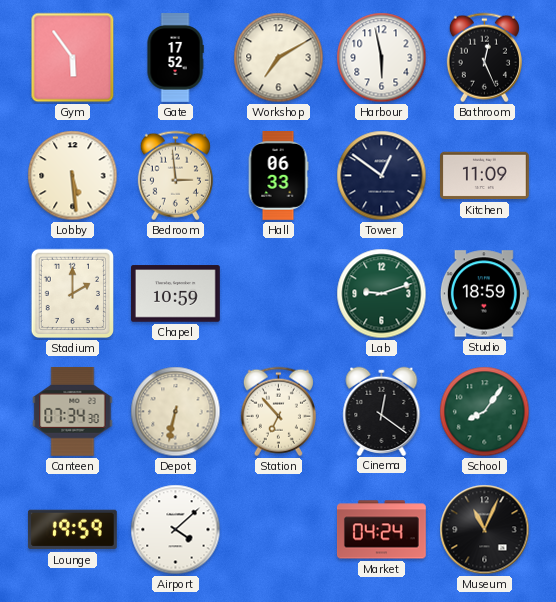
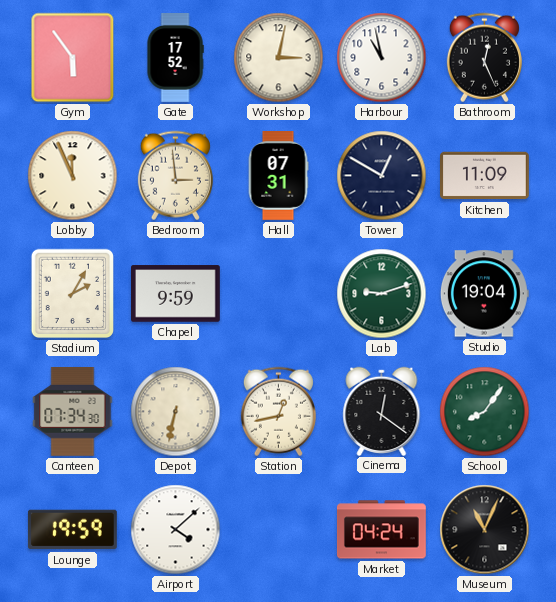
Workshop: 7:10 -> 3:02 (279, 58)
Harbour: 5:58 -> 10:58 (382, 58)
Lobby: 5:29 -> 11:56 (73, 176)
Hall: 06:33 -> 07:31 (278, 176)
Tower: 12:51 -> 12:50 (382, 176)
Stadium: 2:00 -> 2:05 (73, 294)
Chapel: 10:59 -> 9:59 (176, 294)
Studio: 18:59 -> 19:04 (484, 294)
Station: 6:53 -> 12:43 (278, 412)
